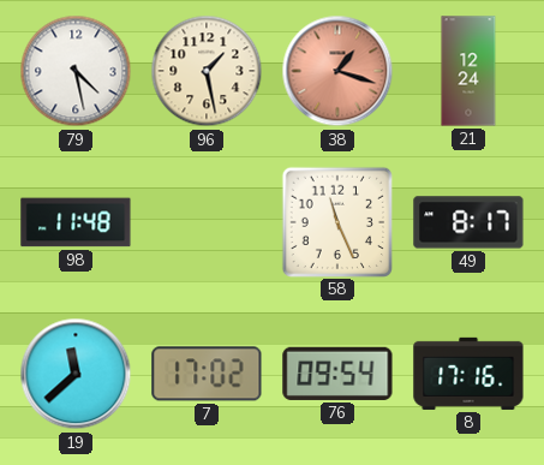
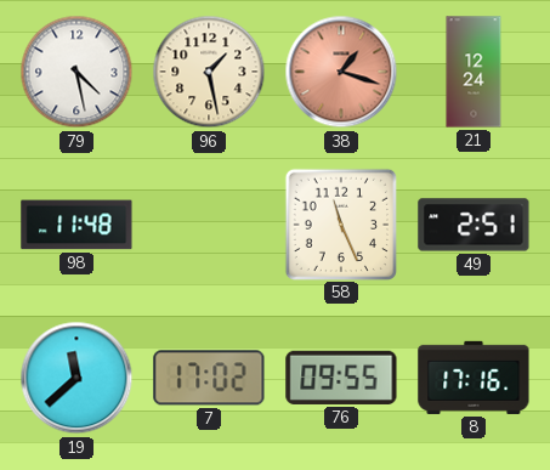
49: 8:17 -> 2:51 (474, 225)
76: 09:54 -> 09:55 (341, 378)
